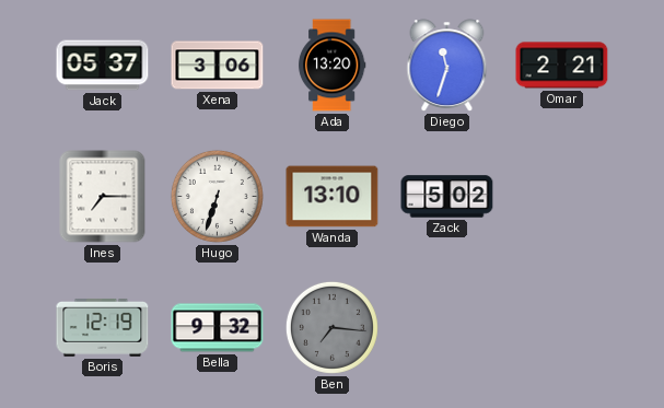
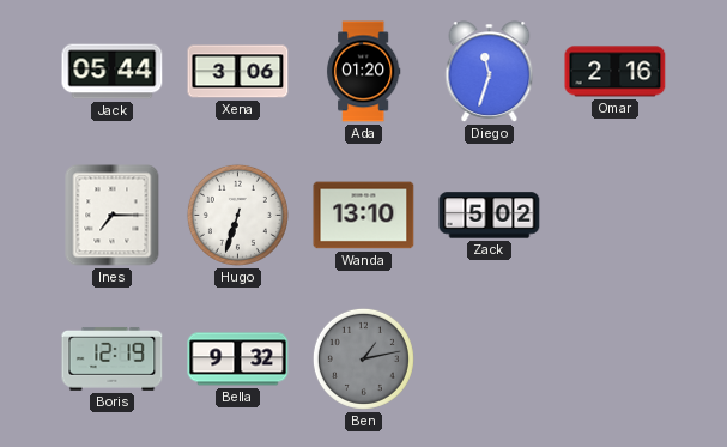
Jack: 05:37 -> 05:44 (113, 72)
Ada: 13:20 -> 01:20 (363, 72)
Omar: 2:21 -> 2:16 (616, 72)
Ben: 7:16 -> 1:13 (363, 358)
